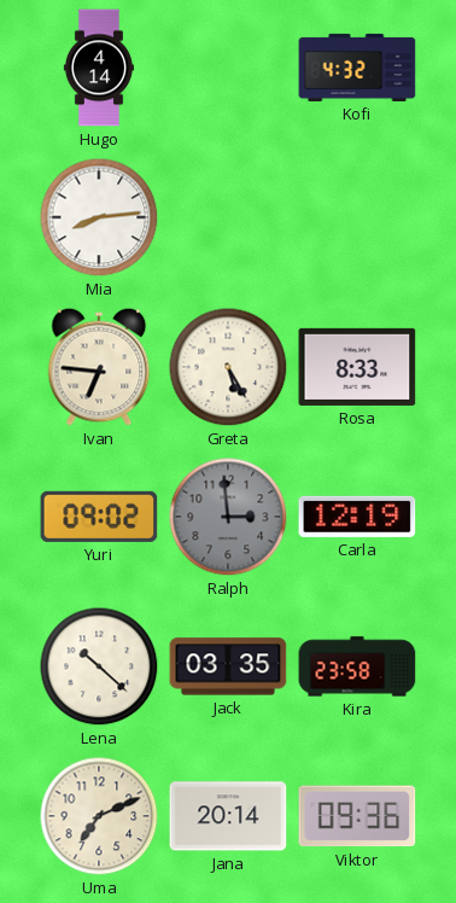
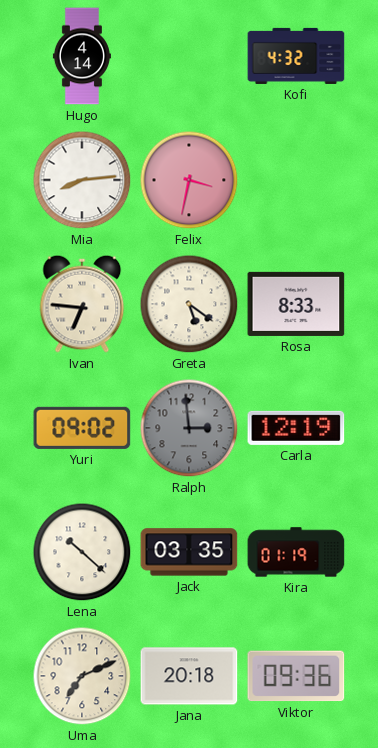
Felix: none -> 3:32 (189, 180)
Greta: 5:25 -> 5:21 (189, 304)
Kira: 23:58 -> 01:19 (296, 552)
Jana: 20:14 -> 20:18 (189, 676)
